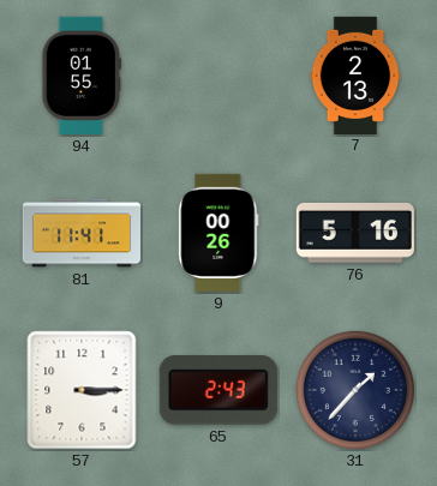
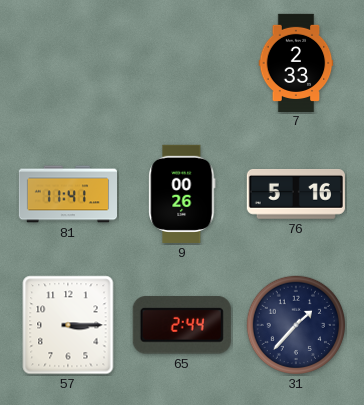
94: 01:55 -> none (82, 76)
7: 2:13 -> 2:33 (296, 62)
65: 2:43 -> 2:44 (182, 325)
